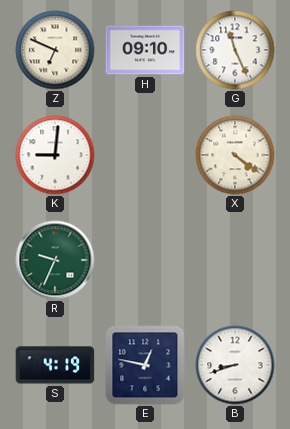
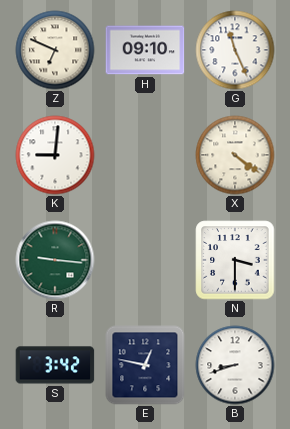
R: 9:34 -> 9:16 (55, 260)
N: none -> 3:30 (235, 260)
S: 4:19 -> 3:42 (55, 365)
